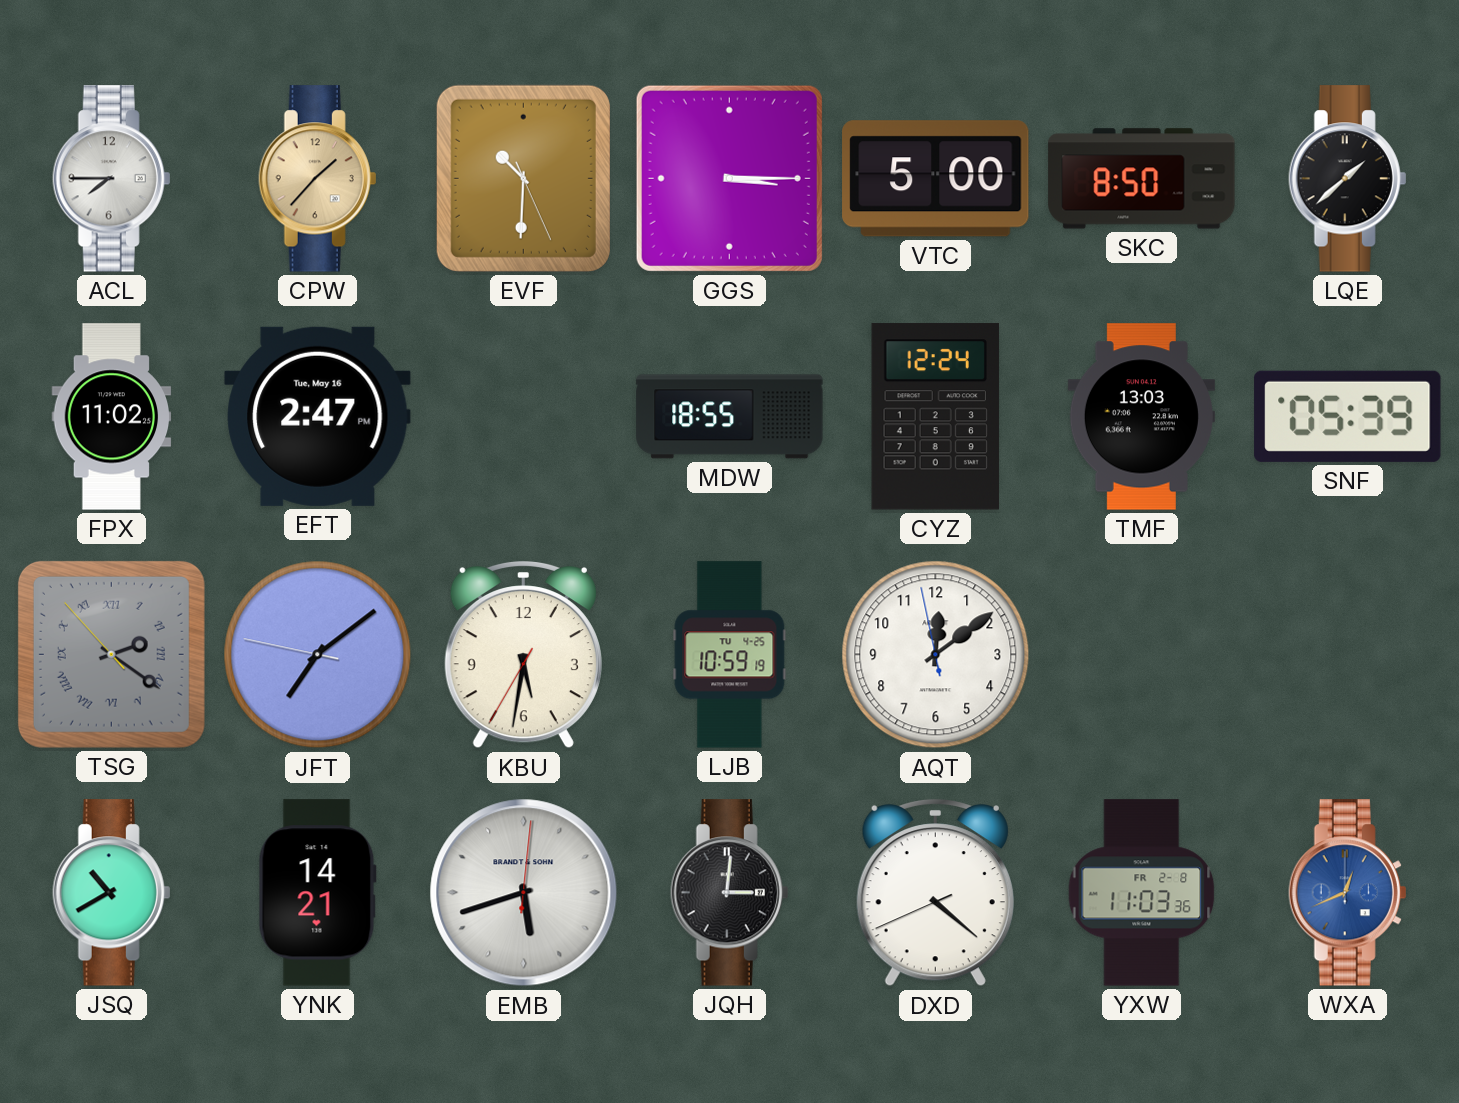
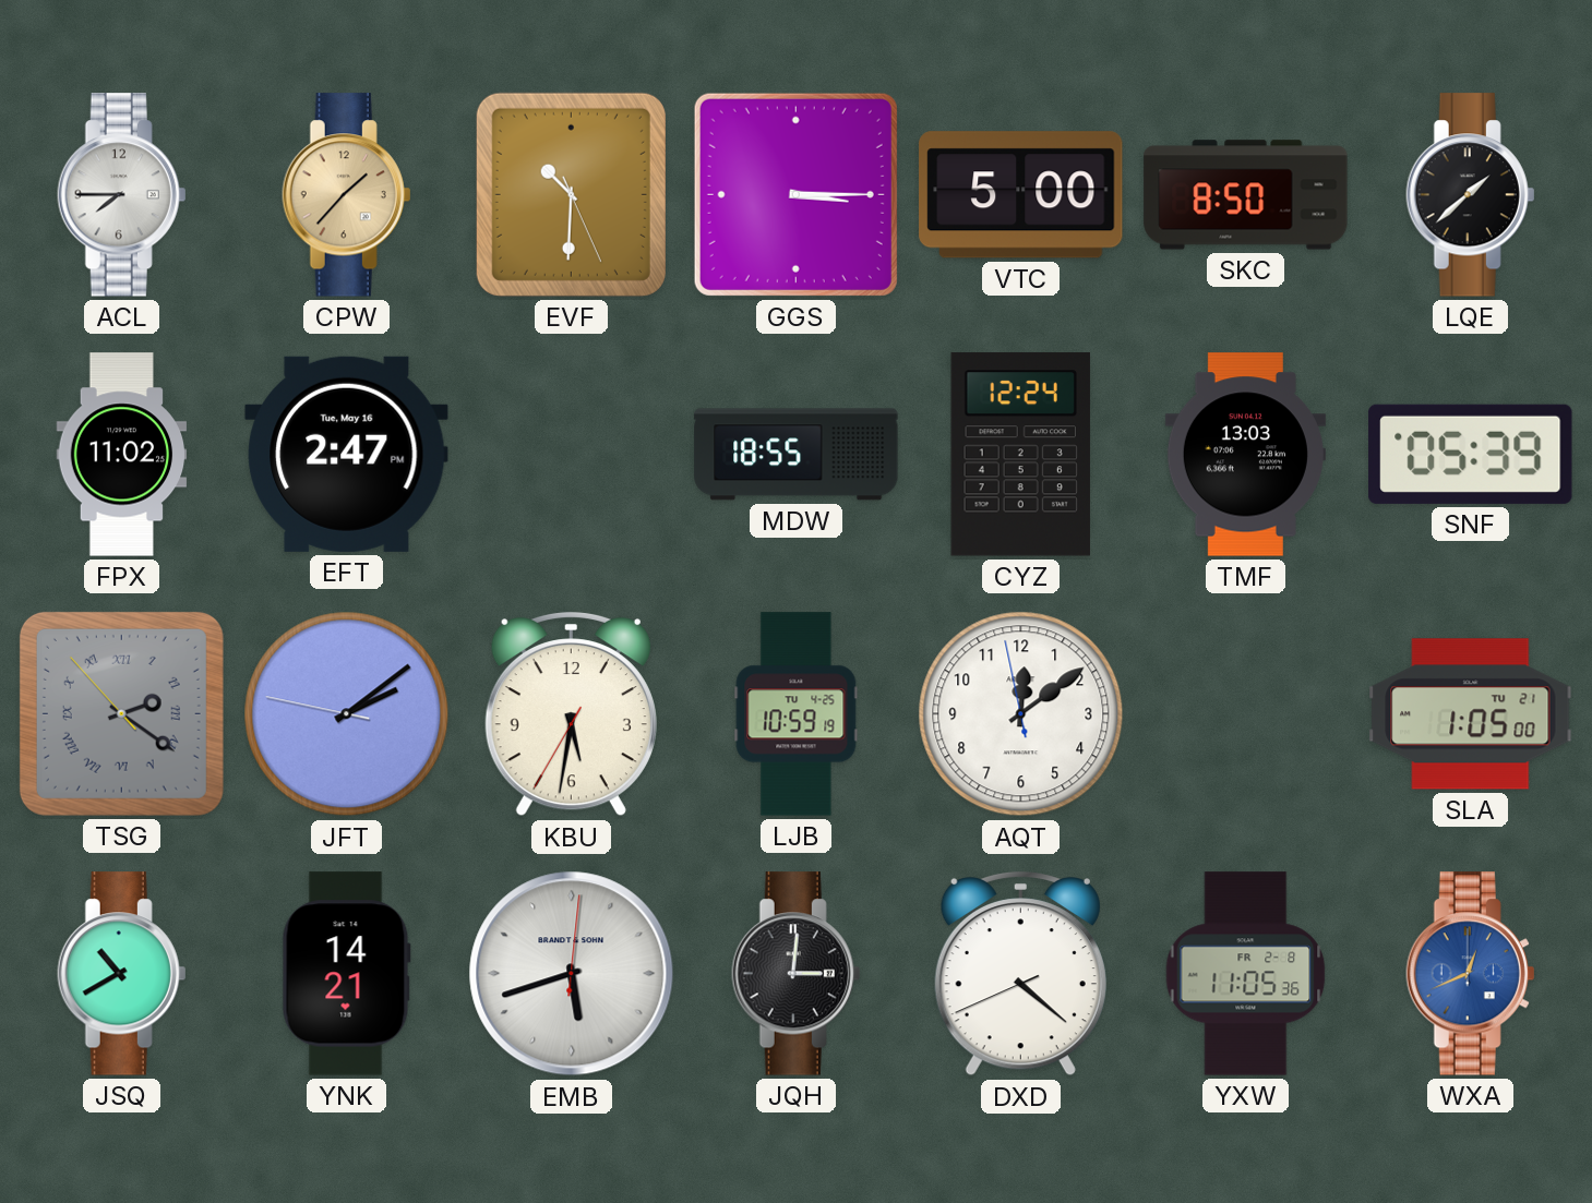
JFT: 7:08 -> 2:08 (347, 714)
SLA: none -> 1:05 (1471, 714)
YXW: 11:03 -> 11:05 (1246, 974)
